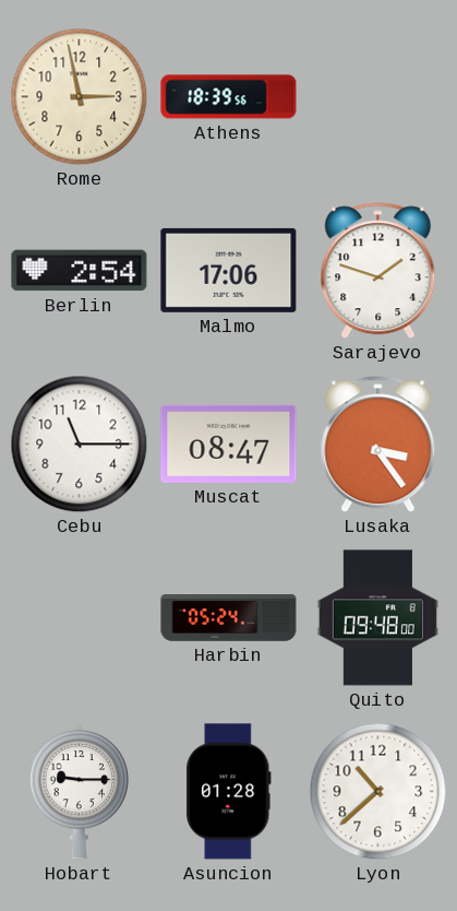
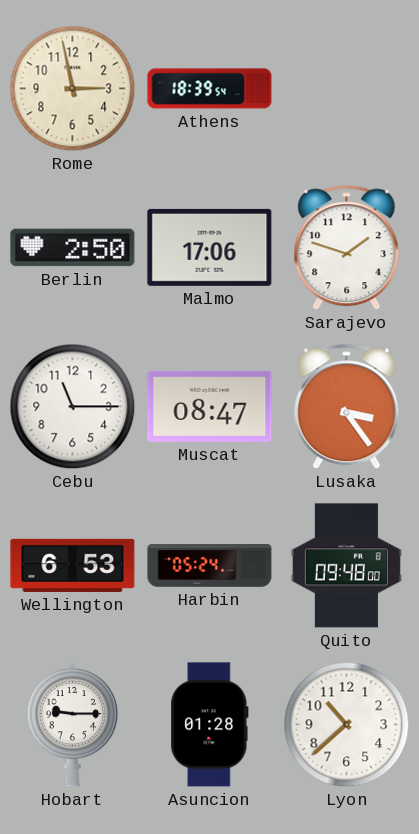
Athens: 18:39:56 -> 18:39:54 (210, 89)
Berlin: 2:54 -> 2:50 (73, 248)
Wellington: none -> 6:53 (73, 565)
